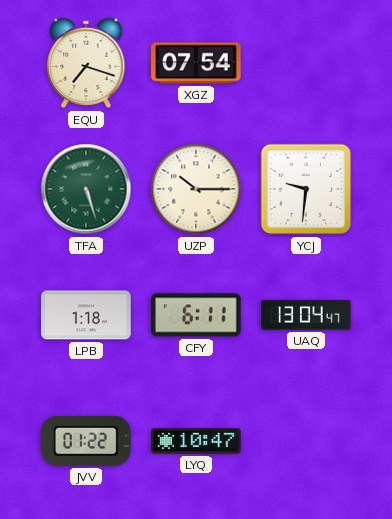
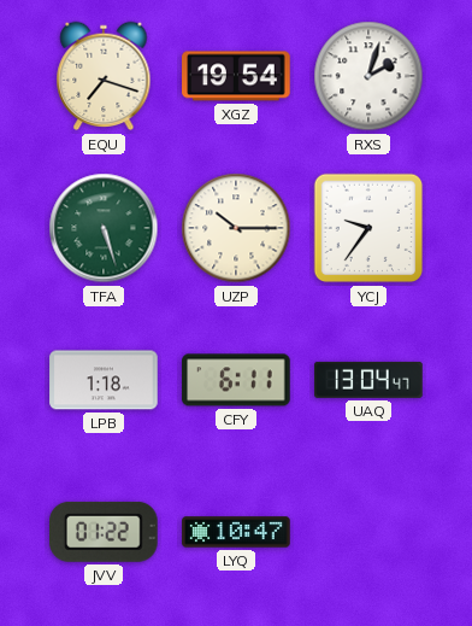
XGZ: 07:54 -> 19:54 (236, 76)
RXS: none -> 2:03 (368, 76)
YCJ: 9:31 -> 9:36 (368, 228)
